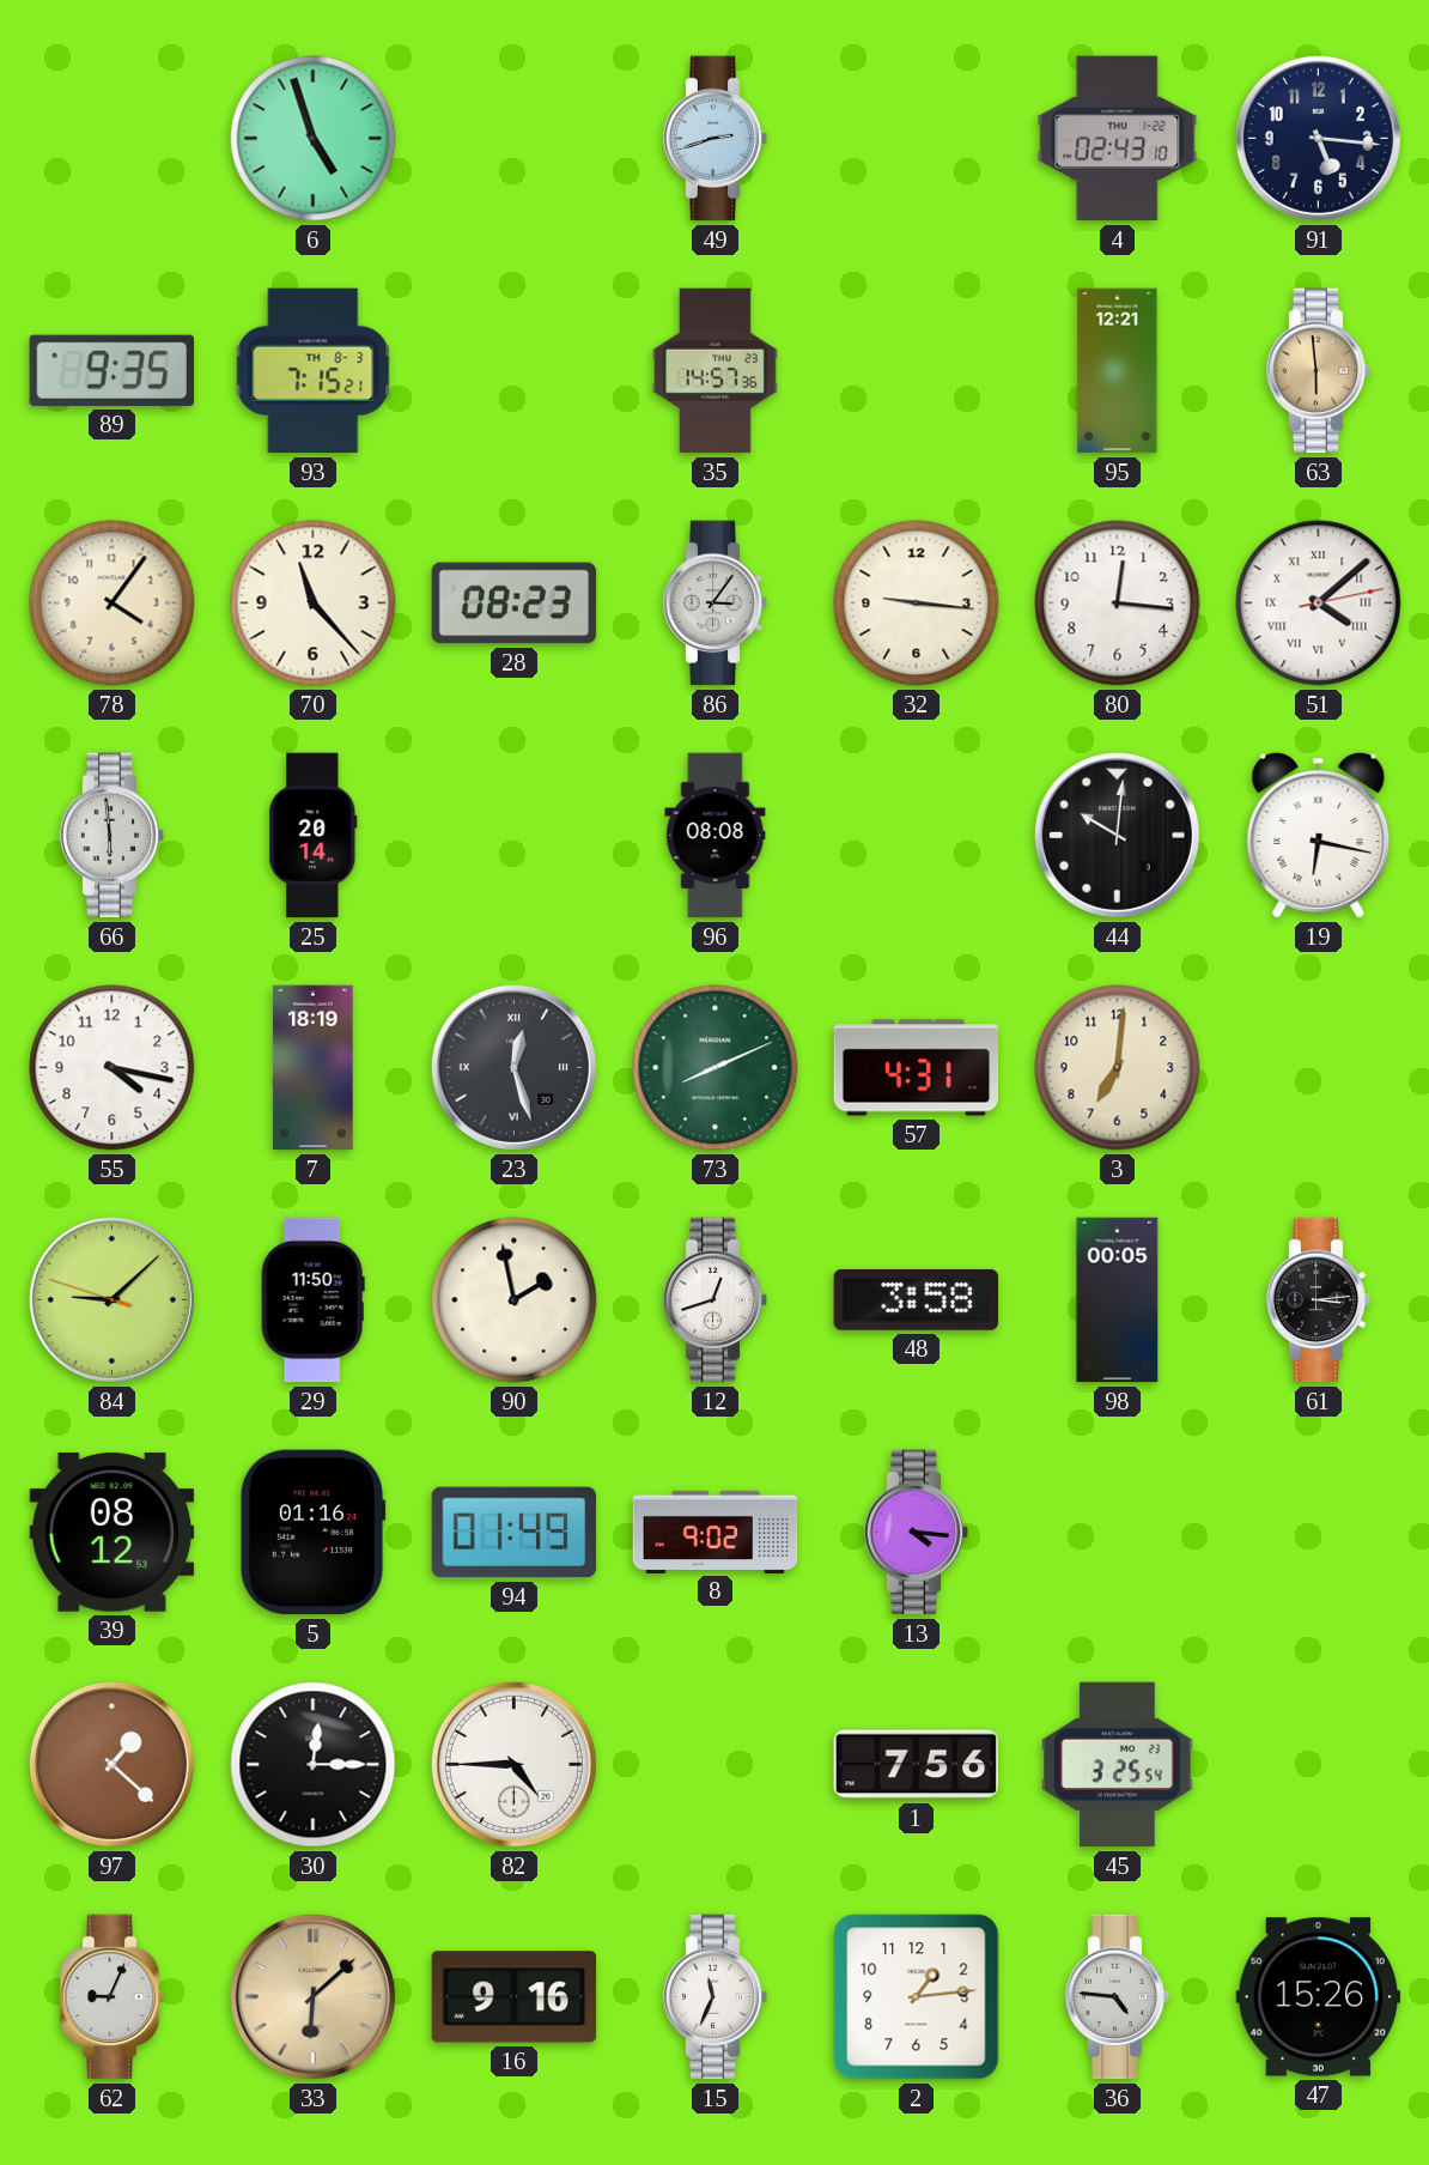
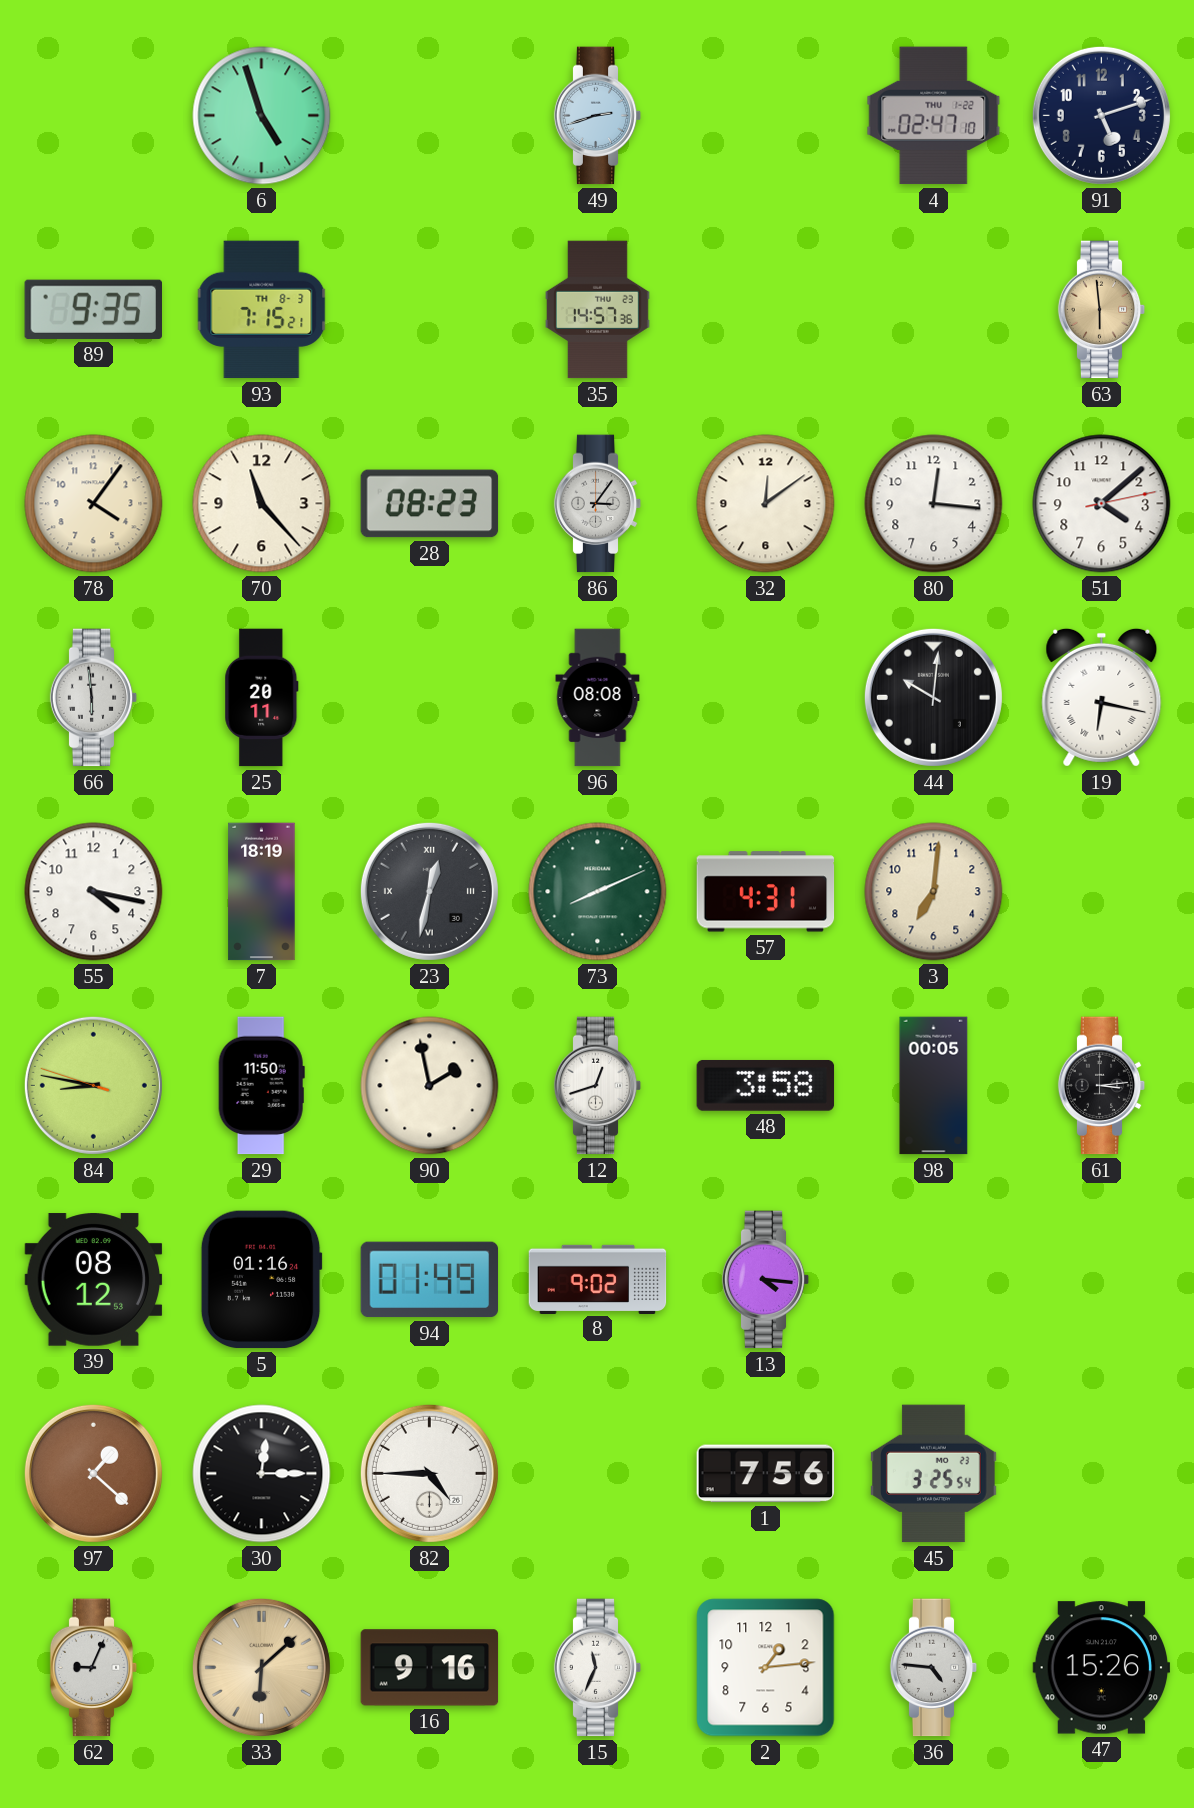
4: 02:43 -> 02:47 (934, 116)
91: 5:16 -> 5:12 (1101, 115)
95: 12:21 -> none (1118, 371)
32: 9:16 -> 12:09 (766, 504)
51 numerals: Roman -> Arabic (1102, 504)
25: 20:14 -> 20:11 (262, 698)
23: 12:27 -> 12:32 (429, 891)
84: 9:07 -> 8:46 (93, 1085)
